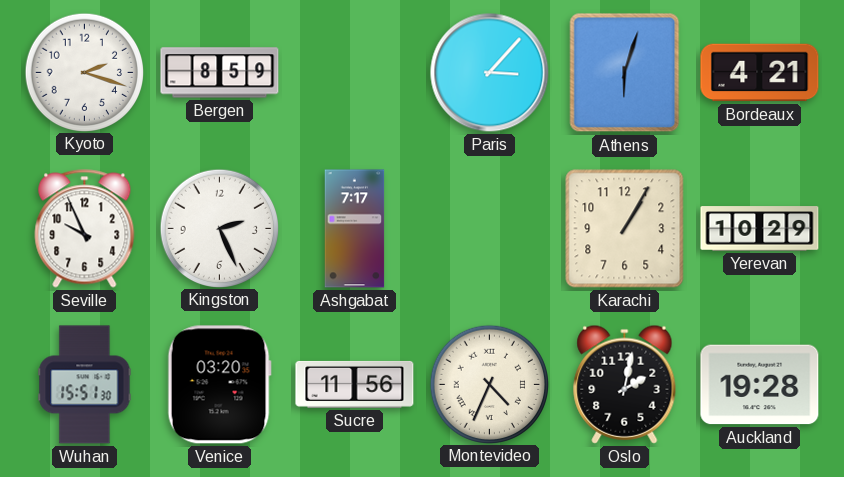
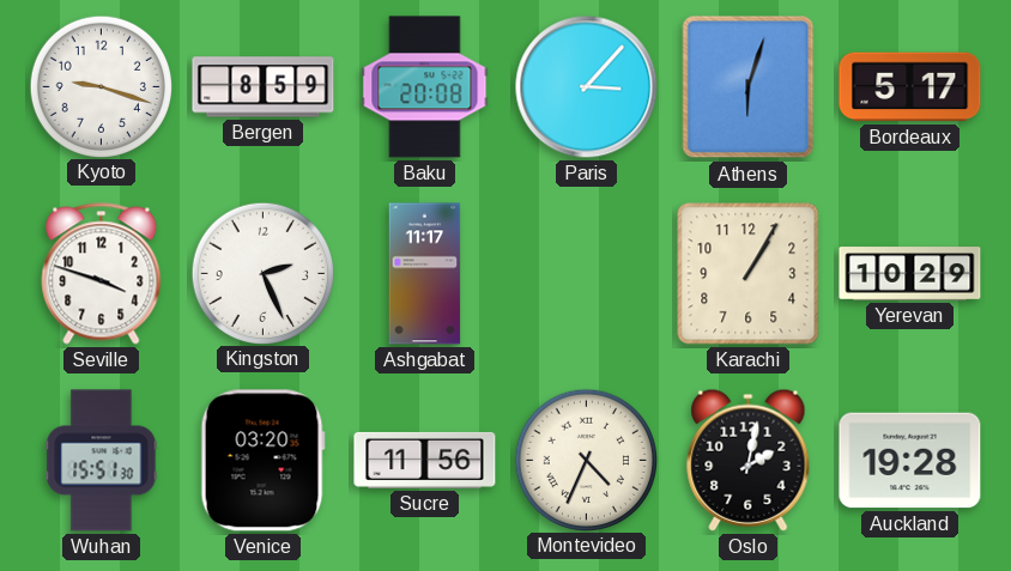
Kyoto: 2:18 -> 9:18 (101, 86)
Baku: none -> 20:08 (425, 87)
Bordeaux: 4:21 -> 5:17 (910, 87)
Seville: 9:56 -> 3:48 (102, 274)
Ashgabat: 7:17 -> 11:17 (425, 274)
